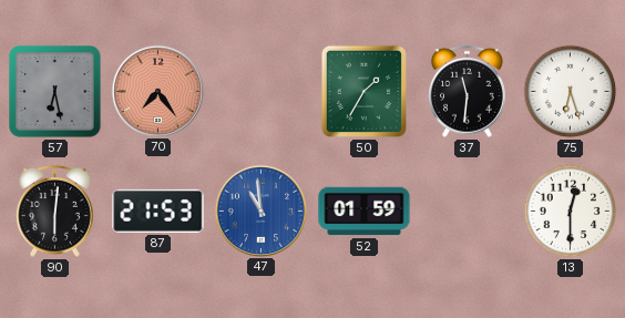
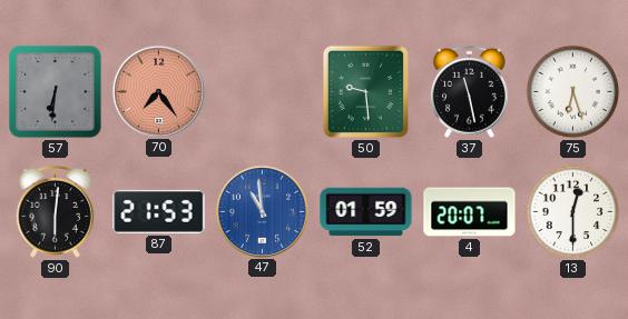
57: 6:28 -> 6:31 (56, 92)
50: 1:35 -> 9:29 (365, 91)
37: 11:31 -> 11:28 (470, 91)
4: none -> 20:07 (470, 212)
